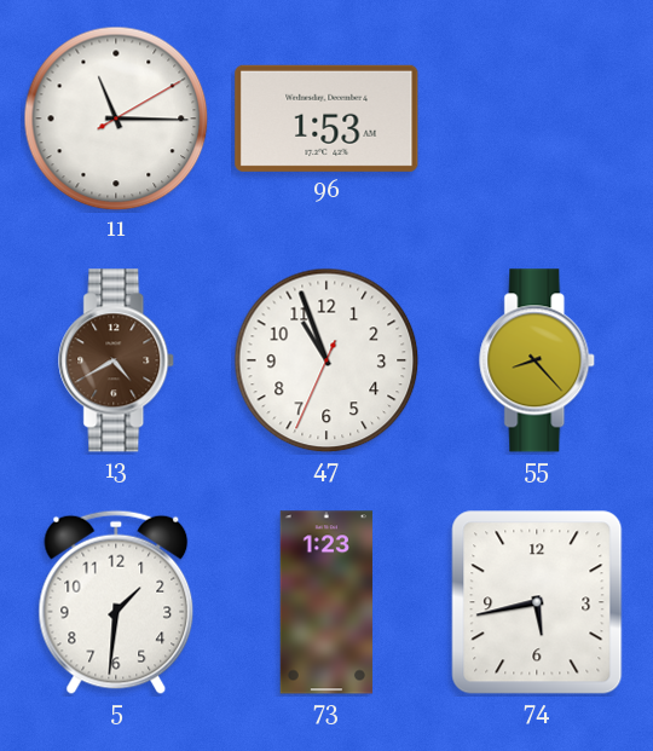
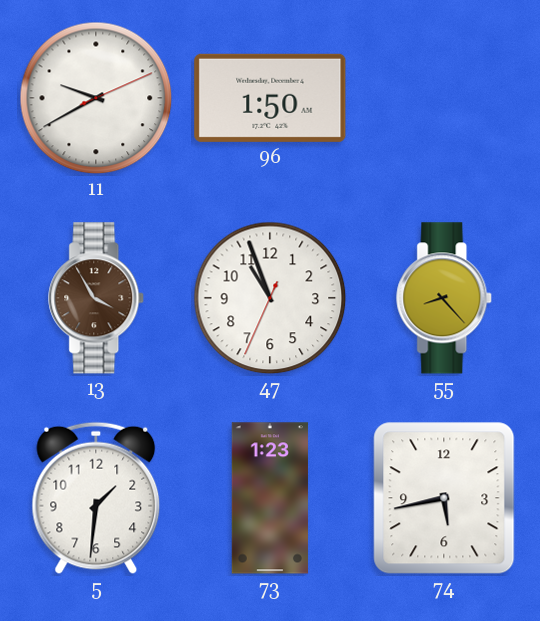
11: 11:15 -> 9:40 (96, 98)
96: 1:53 -> 1:50 (270, 98)
13: 4:40 -> 3:55 (97, 298)
